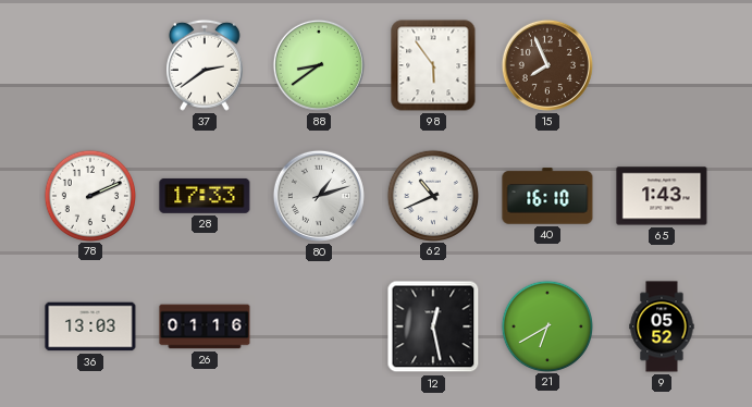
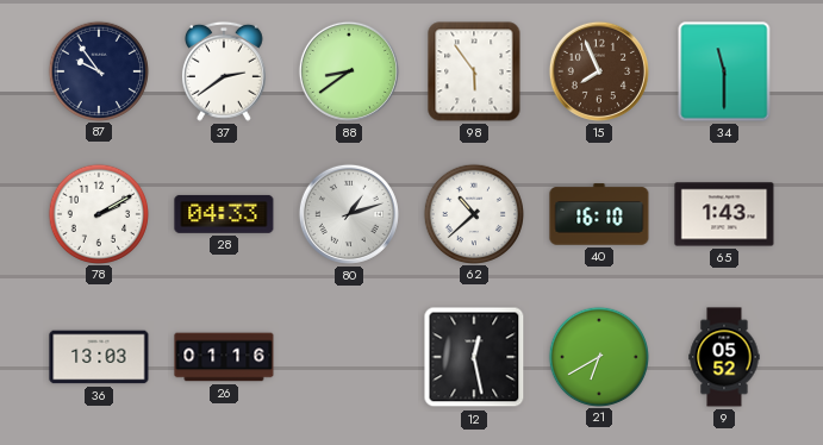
87: none -> 9:54 (98, 70)
34: none -> 11:30 (724, 71)
78: 2:11 -> 2:10 (98, 213)
28: 17:33 -> 04:33 (224, 214)
62: 10:41 -> 10:38 (473, 213)
